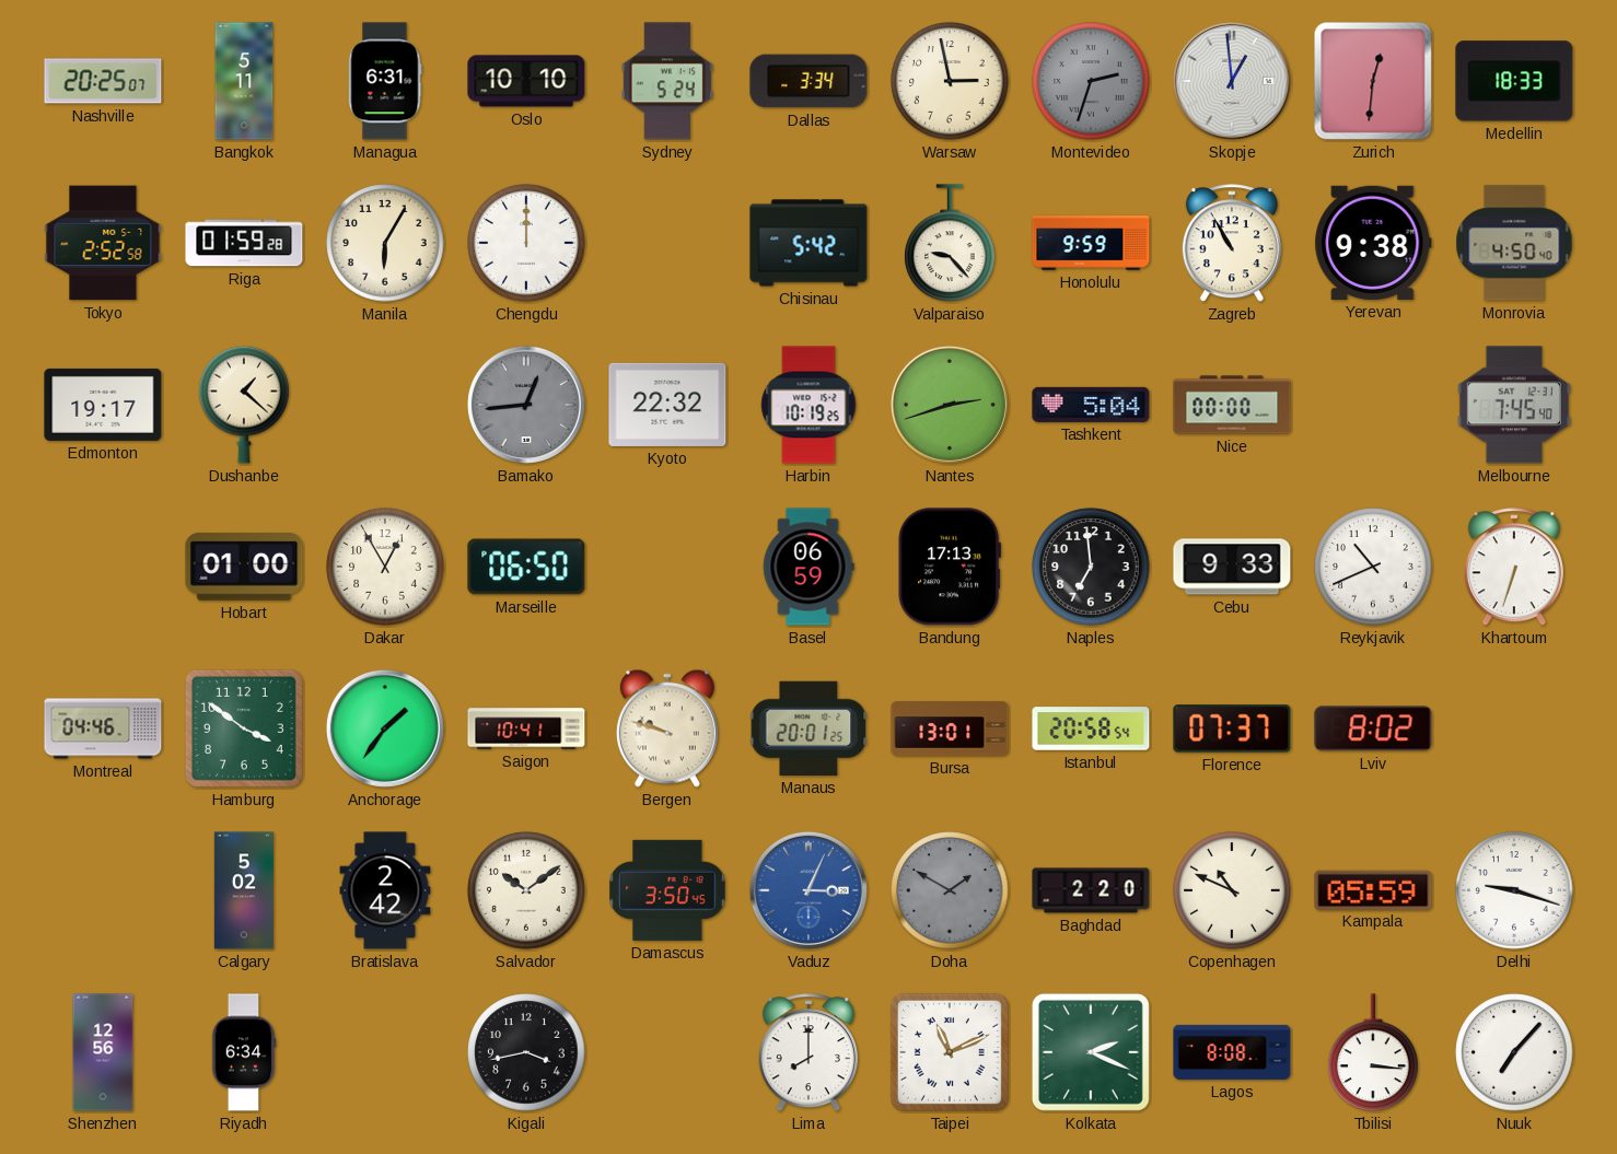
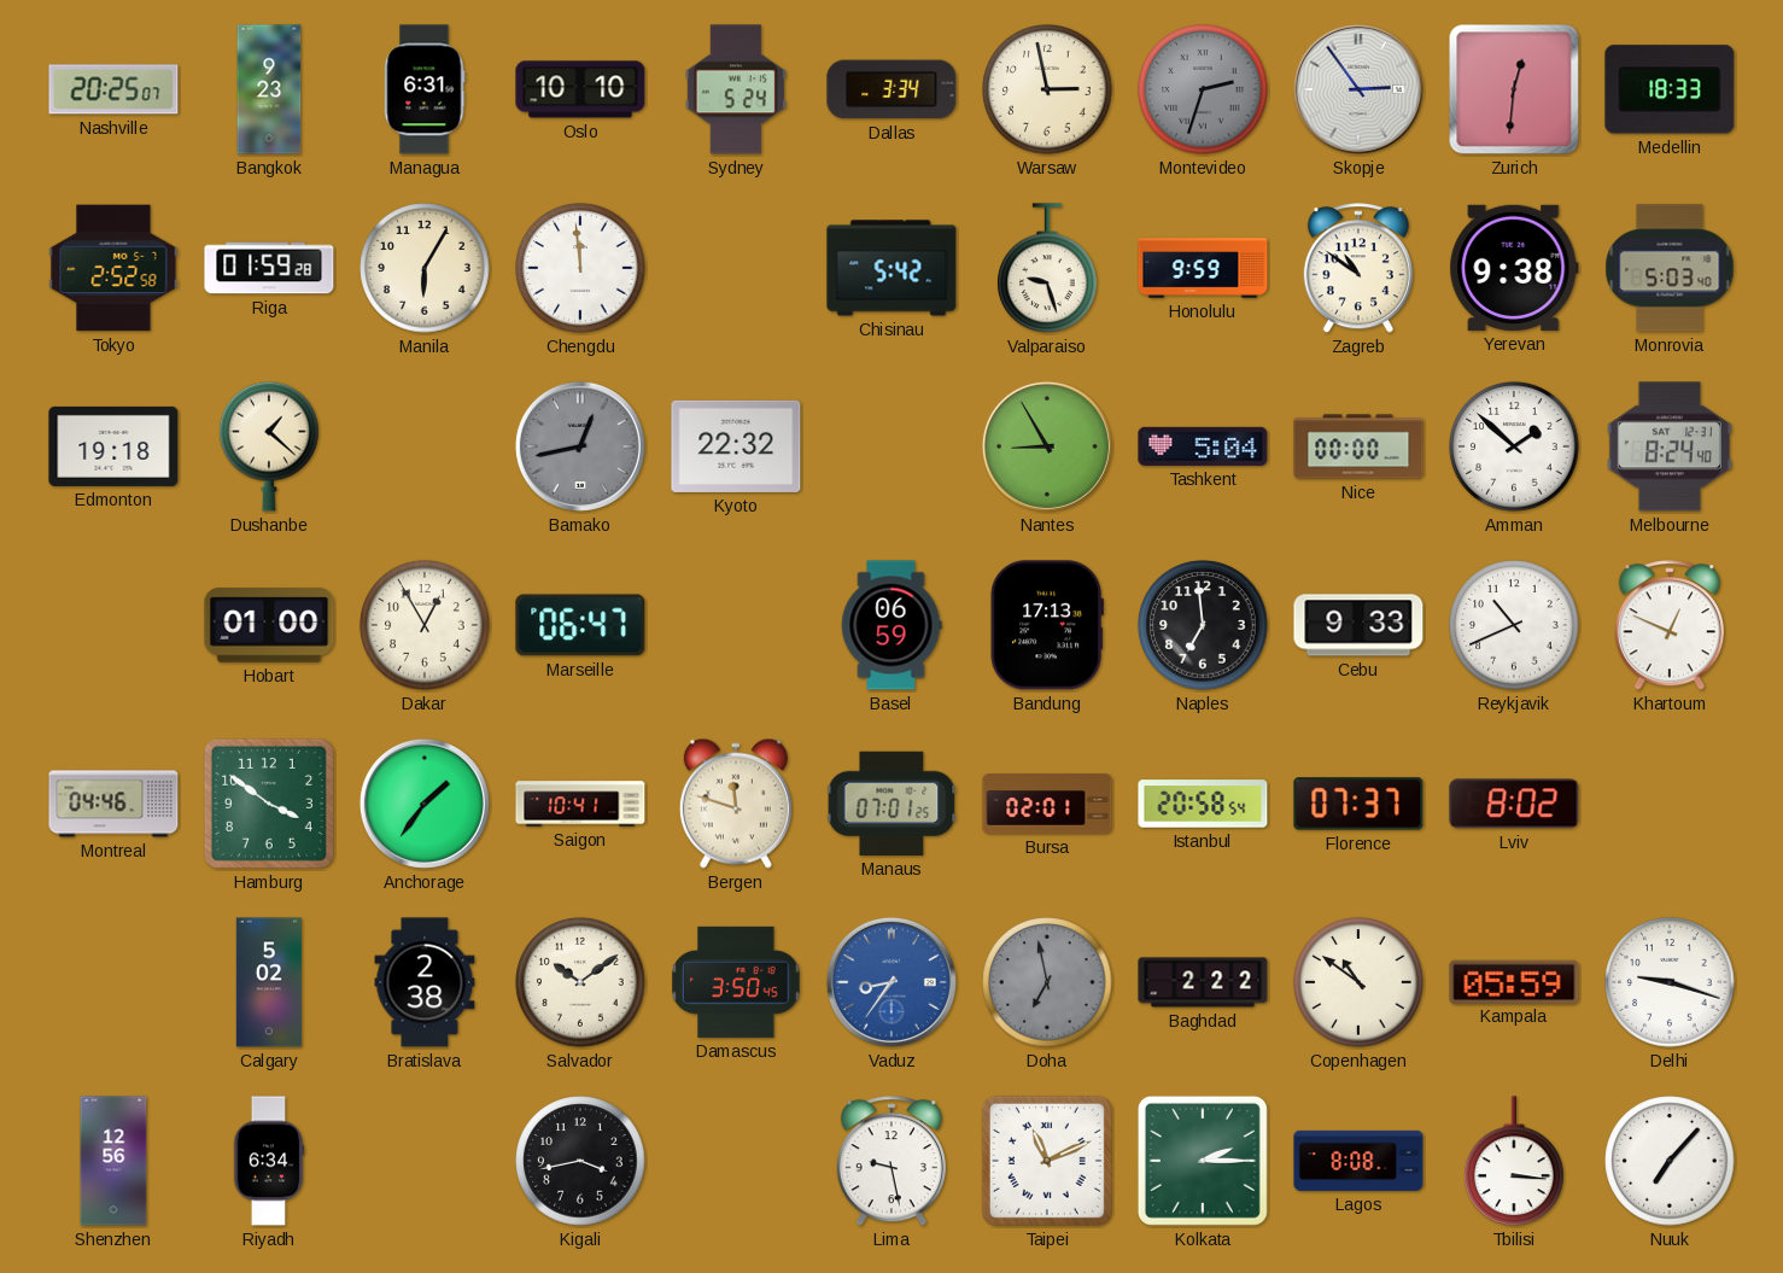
Bangkok: 5:11 -> 9:23 (269, 89)
Skopje: 12:59 -> 2:54 (1358, 89)
Chengdu: 12:00 -> 11:59 (580, 268)
Valparaiso: 9:23 -> 9:27 (1047, 269)
Zagreb: 10:55 -> 10:51 (1358, 269)
Monrovia: 4:50 -> 5:03 (1670, 268)
Edmonton: 19:17 -> 19:18 (113, 446)
Bamako: 12:44 -> 12:43 (580, 446)
Harbin: 10:19 -> none (809, 405)
Nantes: 2:42 -> 8:55 (1047, 446)
Amman: none -> 1:52 (1514, 446)
Melbourne: 7:45 -> 8:24 (1670, 446)
Marseille: 06:50 -> 06:47 (580, 625)
Khartoum: 6:33 -> 12:49 (1670, 626)
Bergen: 9:48 -> 11:48 (736, 804)
Manaus: 20:01 -> 07:01 (891, 804)
Bursa: 13:01 -> 02:01 (1047, 804)
Bratislava: 2:42 -> 2:38 (425, 982)
Vaduz: 3:04 -> 8:36 (891, 982)
Doha: 1:50 -> 6:58 (1047, 982)
Baghdad: 2:20 -> 2:22 (1203, 982)
Copenhagen: 10:49 -> 10:51 (1358, 982)
Lima: 8:00 -> 9:28 (891, 1162)
Kolkata: 2:19 -> 2:15 (1203, 1161)
